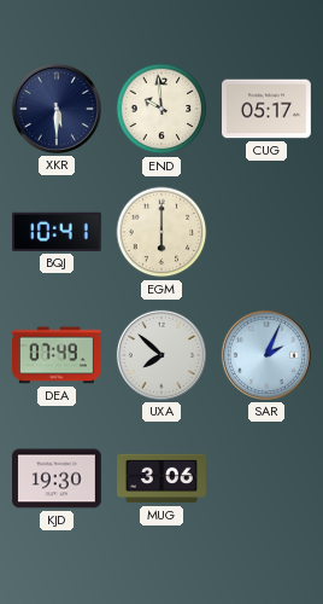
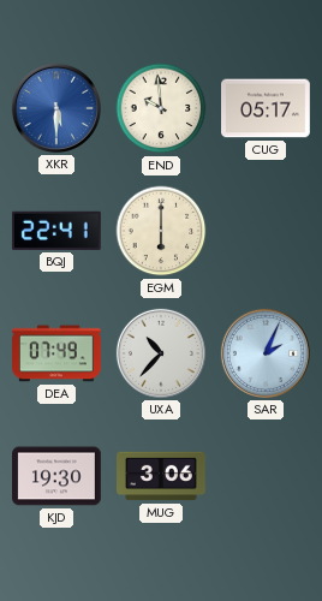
XKR dial: navy -> blue (56, 108)
BQJ: 10:41 -> 22:41 (56, 231)
UXA: 7:52 -> 10:37 (161, 353)
